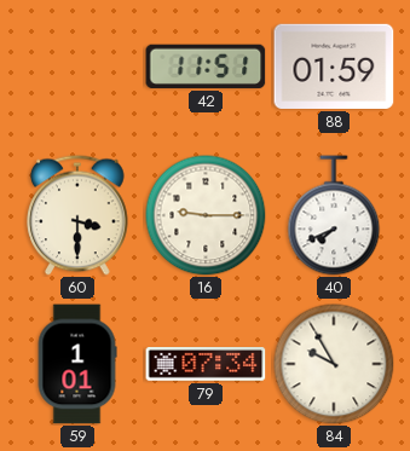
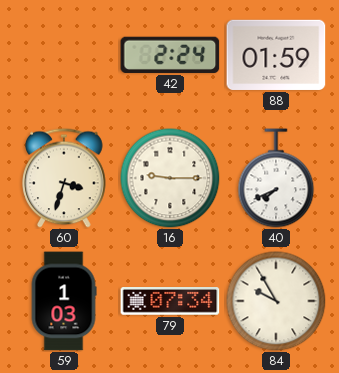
42: 11:51 -> 2:24 (170, 55)
60: 3:30 -> 3:33 (64, 178)
59: 1:01 -> 1:03 (64, 301)
